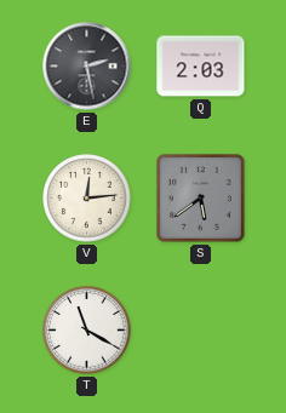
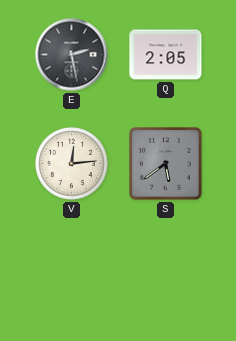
Q: 2:03 -> 2:05 (166, 55)
T: 11:20 -> none (87, 331)
